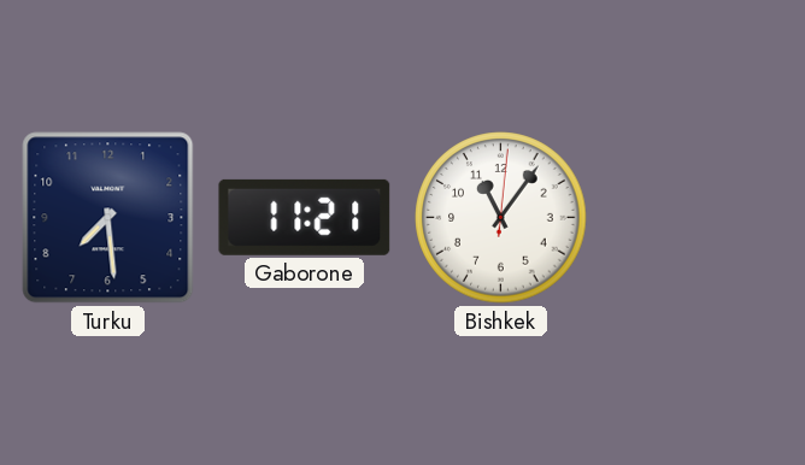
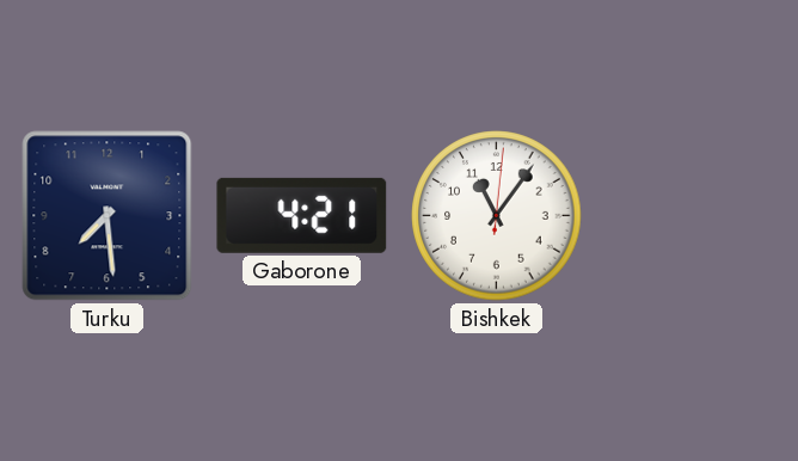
Gaborone: 11:21 -> 4:21 (302, 215)
